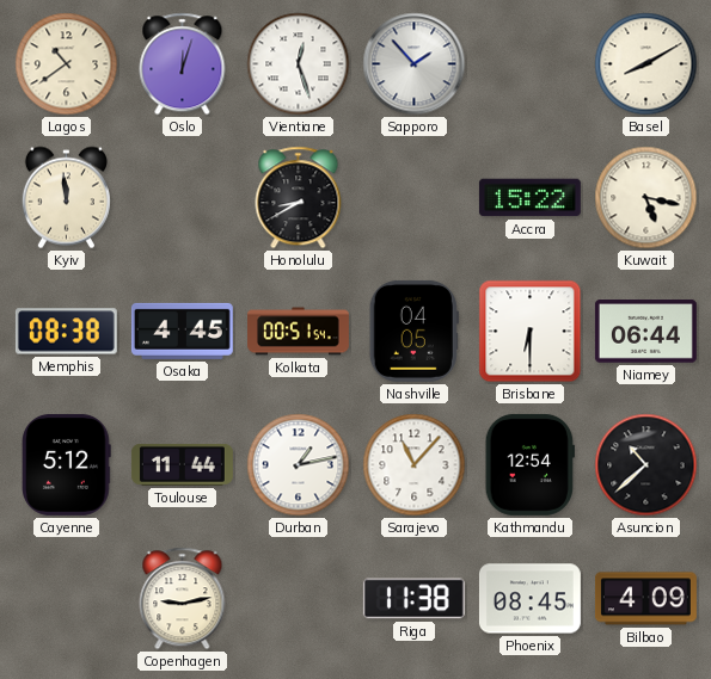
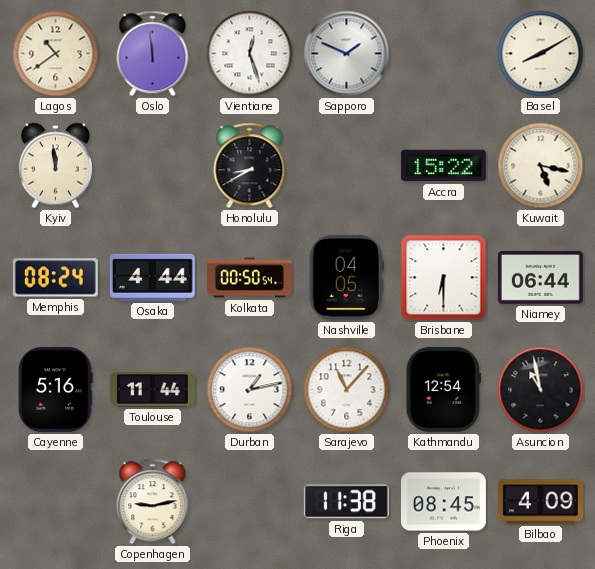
Oslo: 12:03 -> 11:59 (153, 54)
Sapporo: 1:53 -> 1:49 (347, 54)
Memphis: 08:38 -> 08:24 (55, 278)
Osaka: 4:45 -> 4:44 (152, 277)
Kolkata: 00:51 -> 00:50 (250, 278)
Cayenne: 5:12 -> 5:16 (56, 389)
Asuncion: 10:38 -> 10:58 (541, 390)
